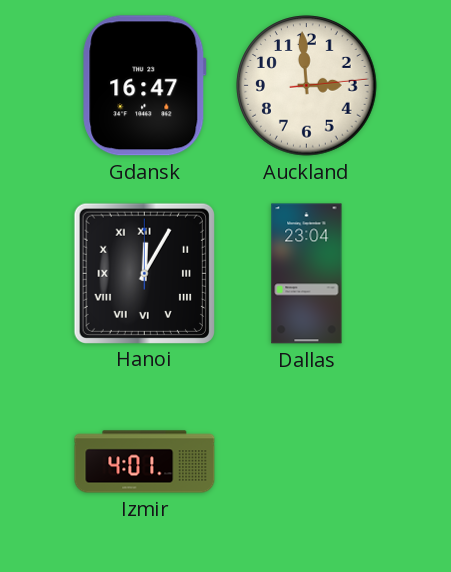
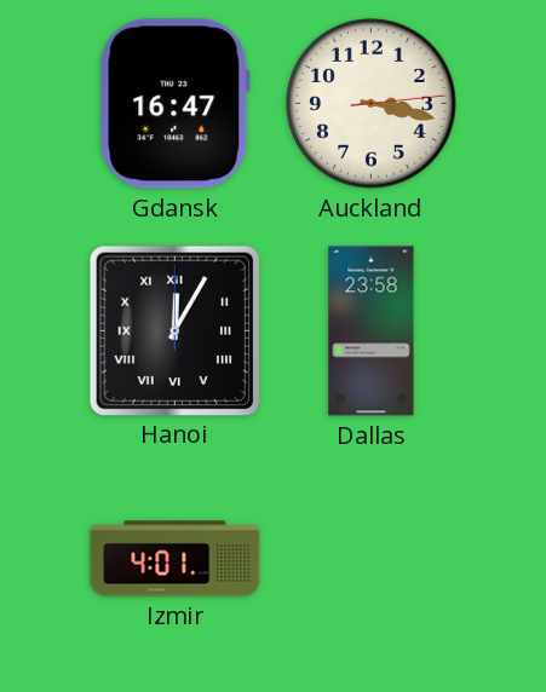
Auckland: 2:59 -> 3:17 (372, 104)
Dallas: 23:04 -> 23:58 (372, 331)
